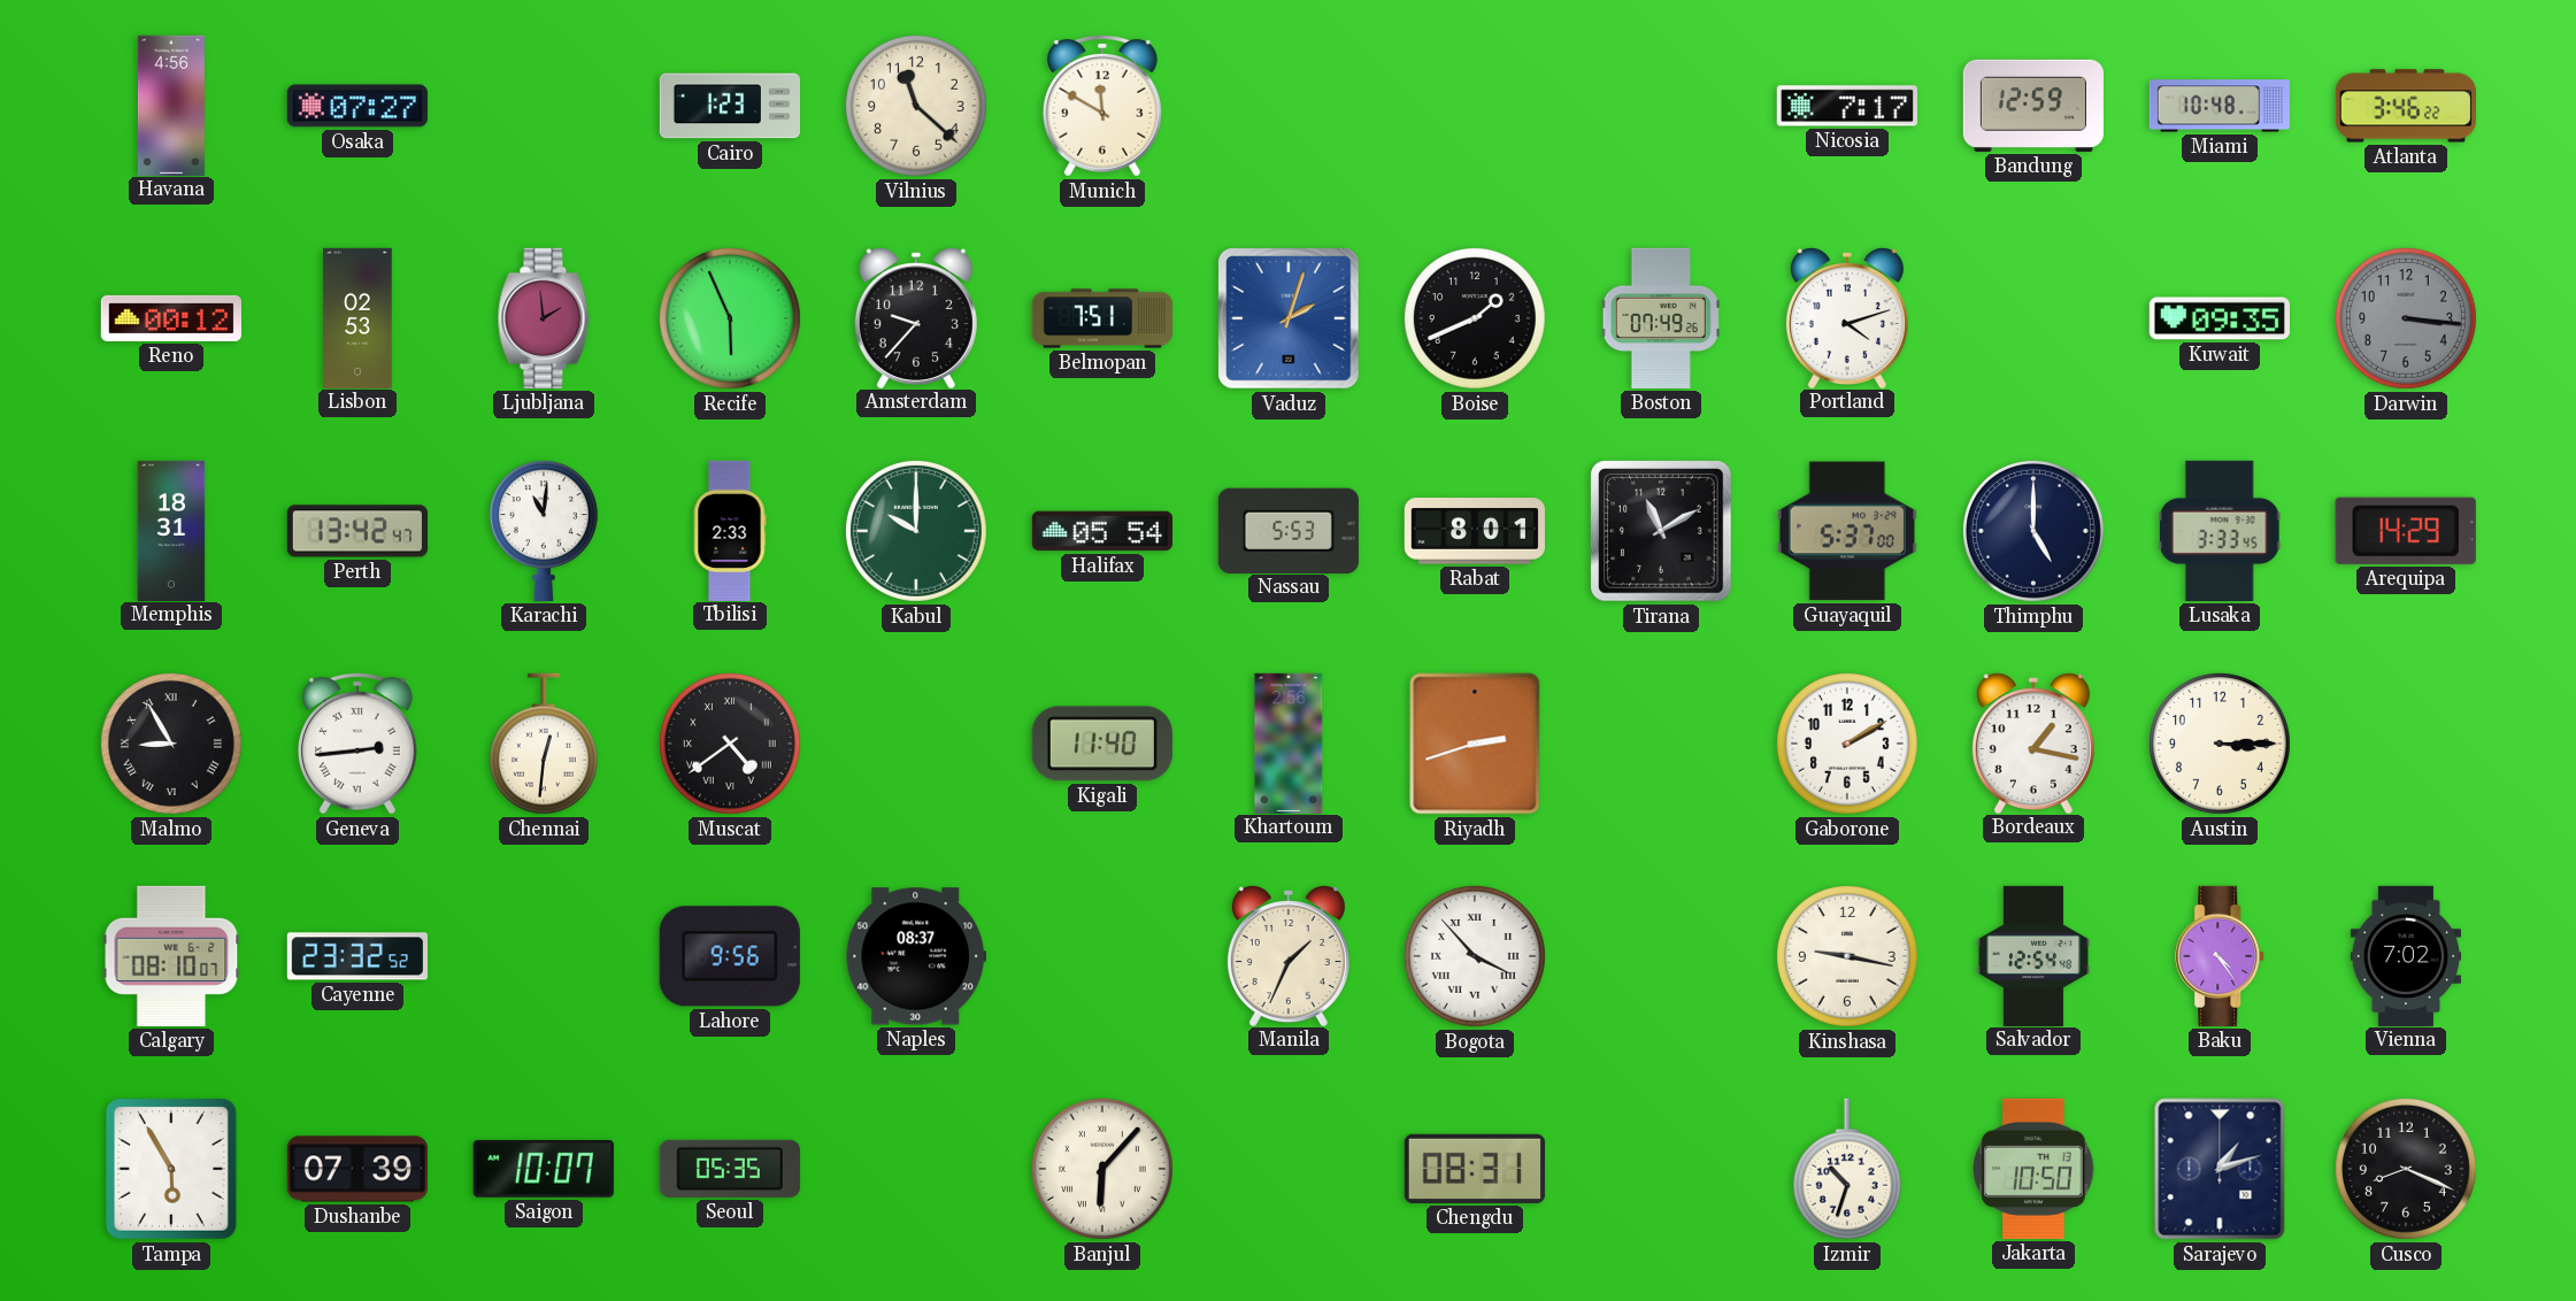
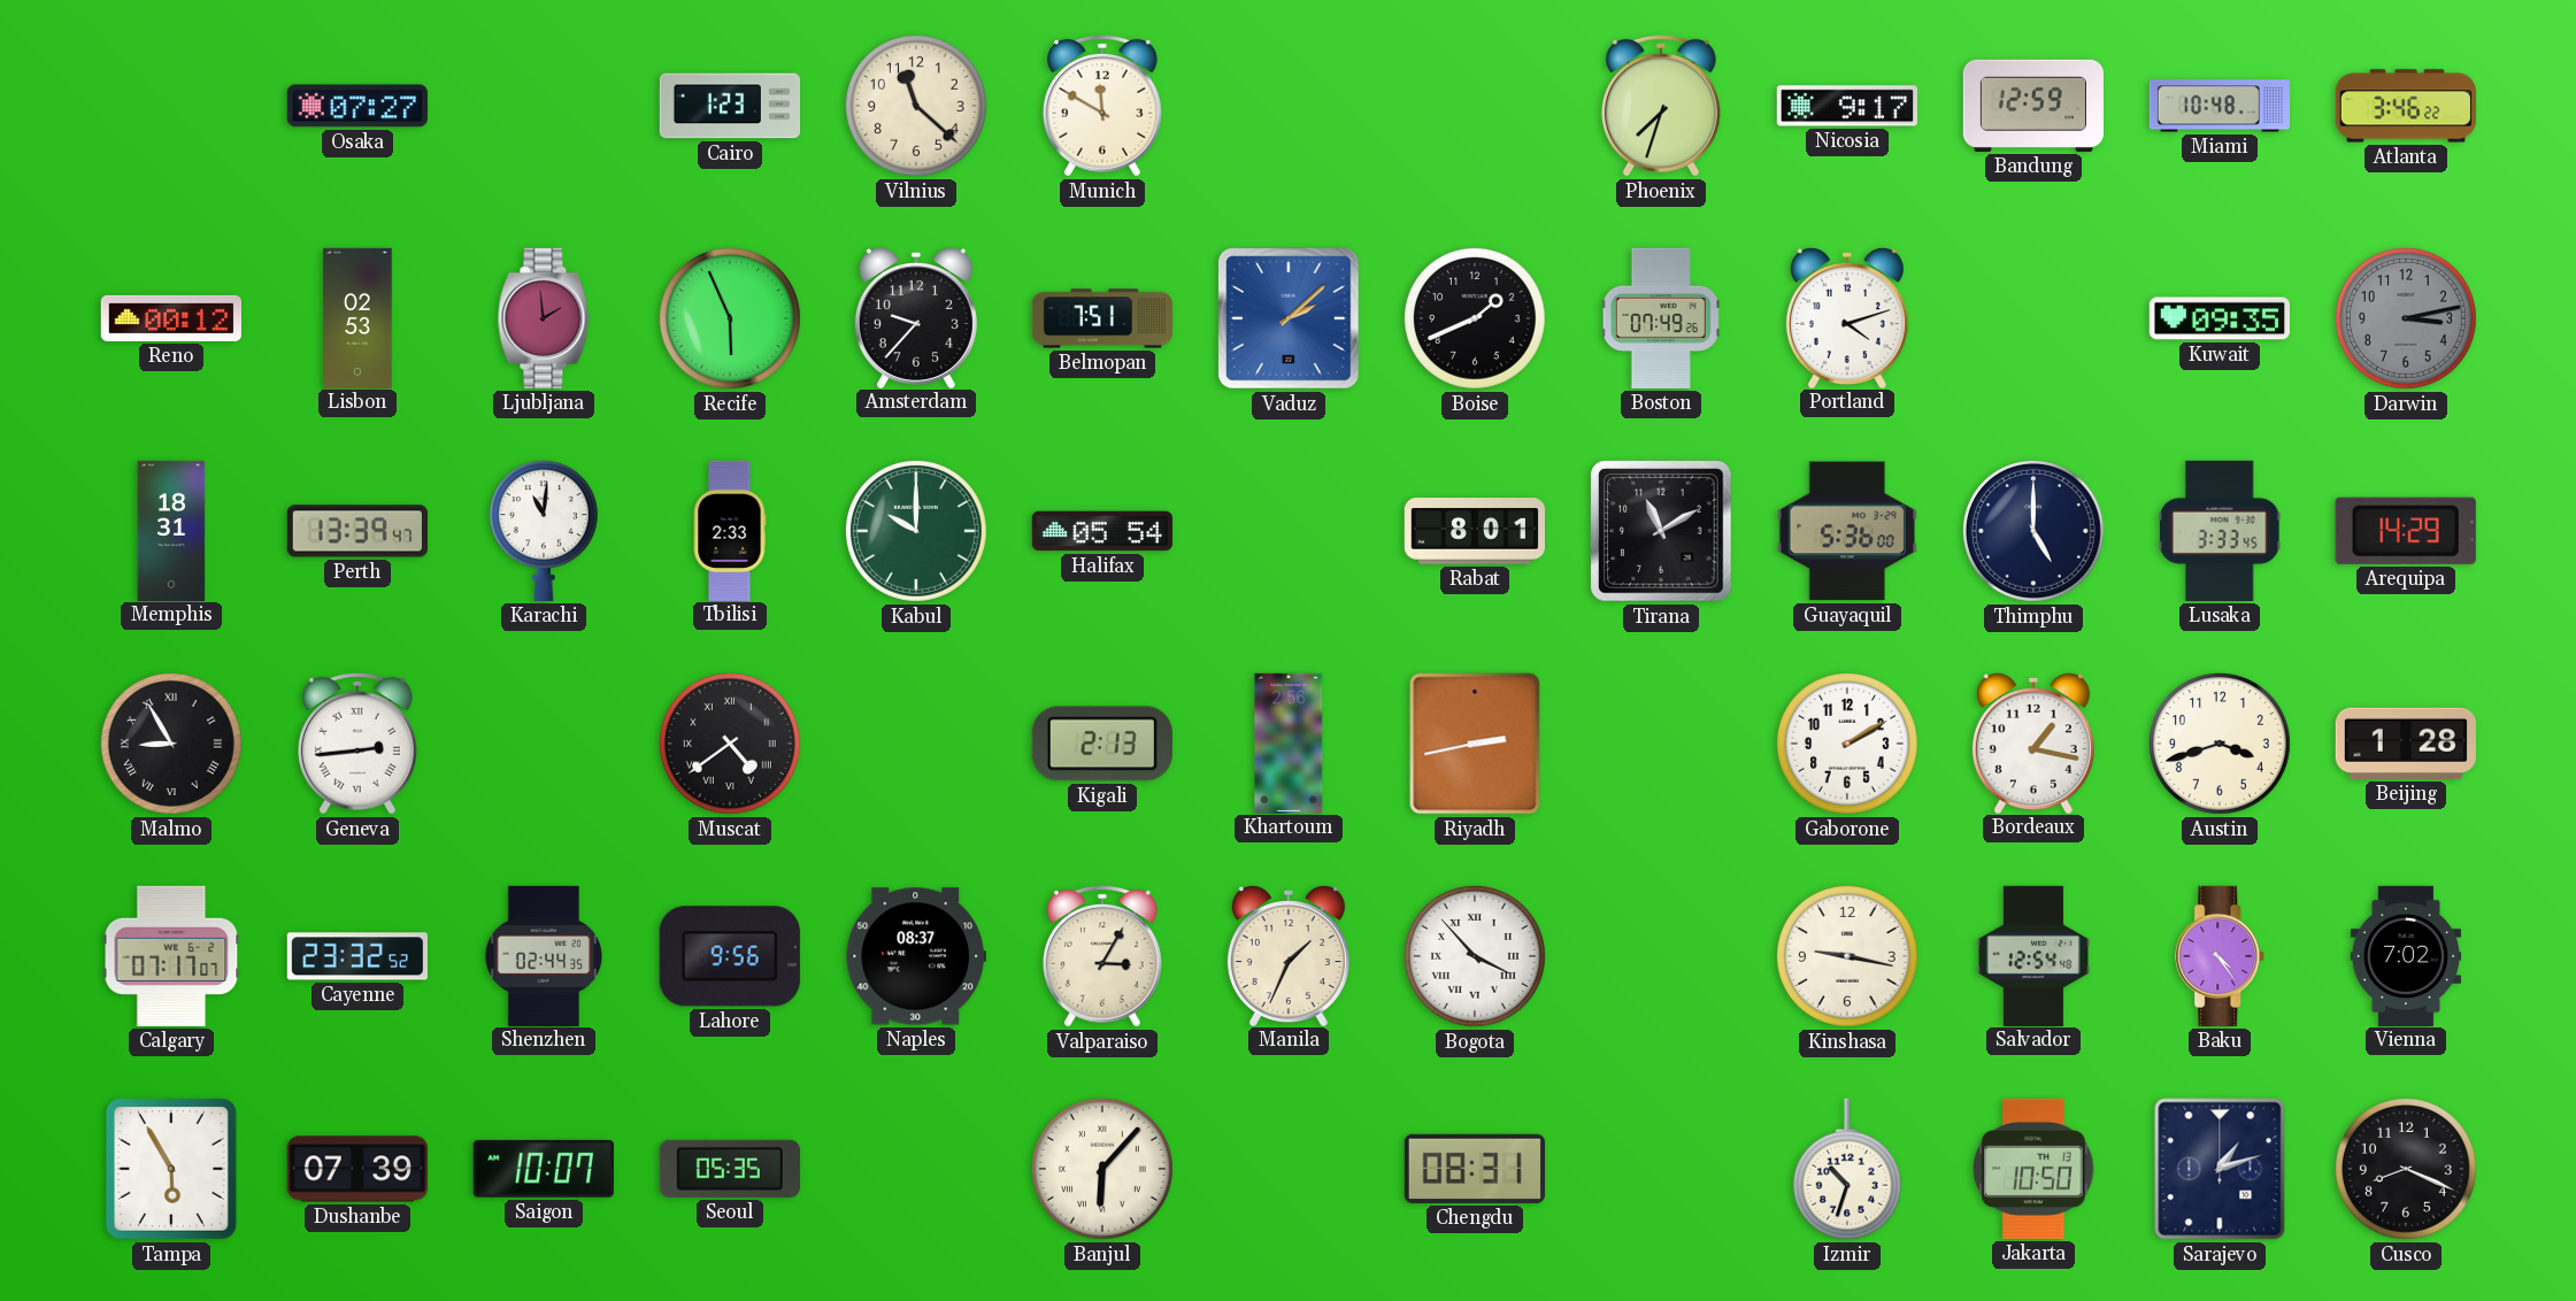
Havana: 4:56 -> none (171, 105)
Phoenix: none -> 7:33 (1661, 106)
Nicosia: 7:17 -> 9:17 (1847, 106)
Vaduz: 2:03 -> 2:08 (1289, 318)
Darwin: 3:16 -> 3:13 (2406, 318)
Perth: 13:42 -> 13:39 (357, 531)
Nassau: 5:53 -> none (1289, 530)
Guayaquil: 5:37 -> 5:36 (1847, 531)
Chennai: 12:31 -> none (544, 744)
Kigali: 11:40 -> 2:13 (1102, 744)
Riyadh: 2:42 -> 2:43 (1475, 744)
Austin: 3:15 -> 3:42 (2220, 744)
Beijing: none -> 1:28 (2406, 744)
Calgary: 08:10 -> 07:17 (171, 956)
Shenzhen: none -> 02:44 (543, 955)
Valparaiso: none -> 3:05 (1102, 956)
